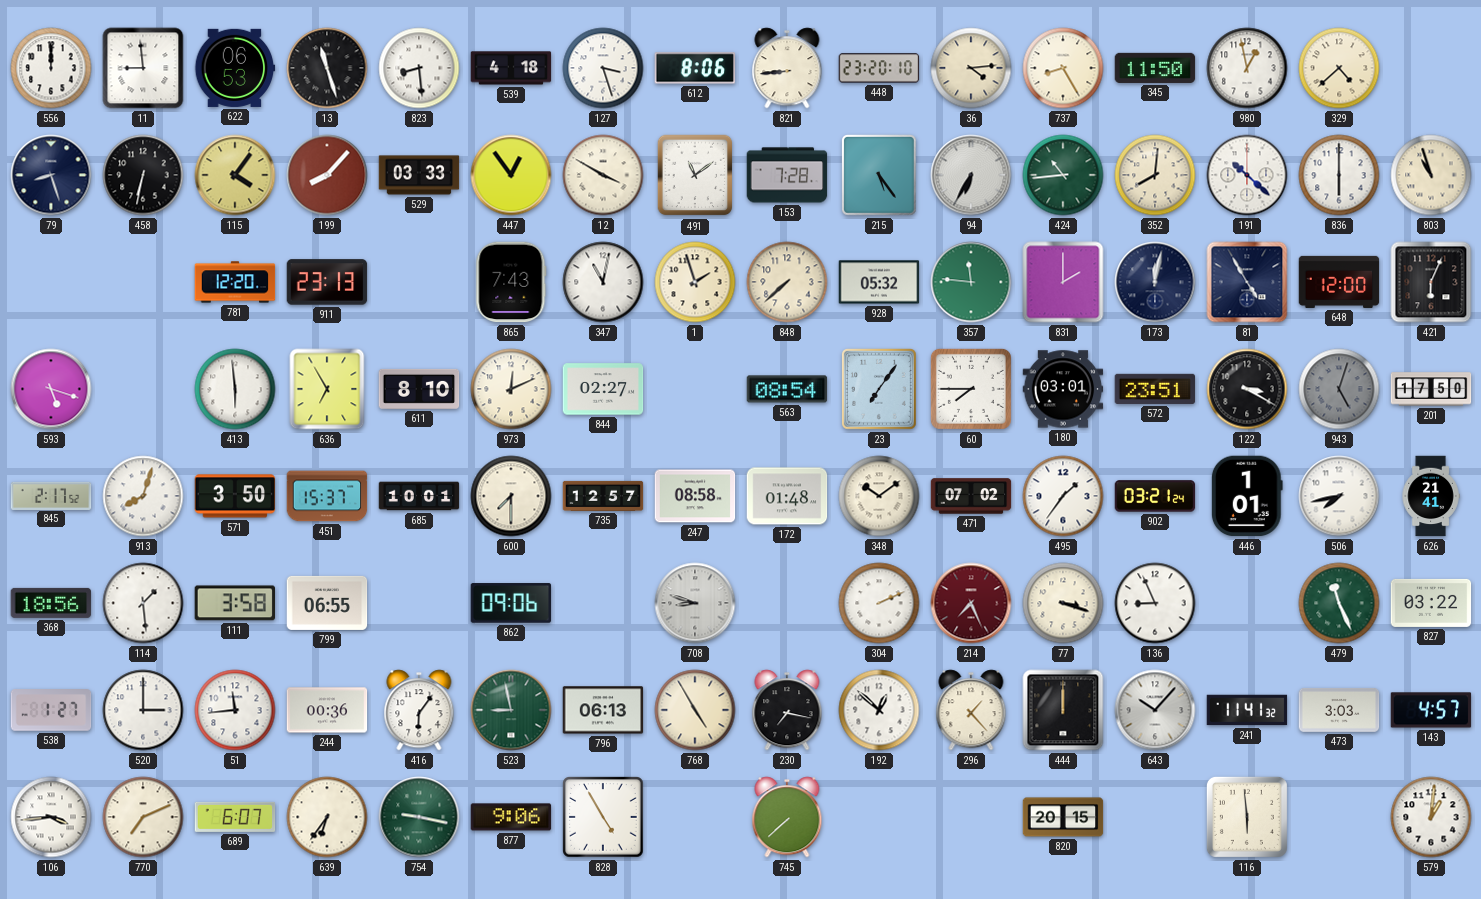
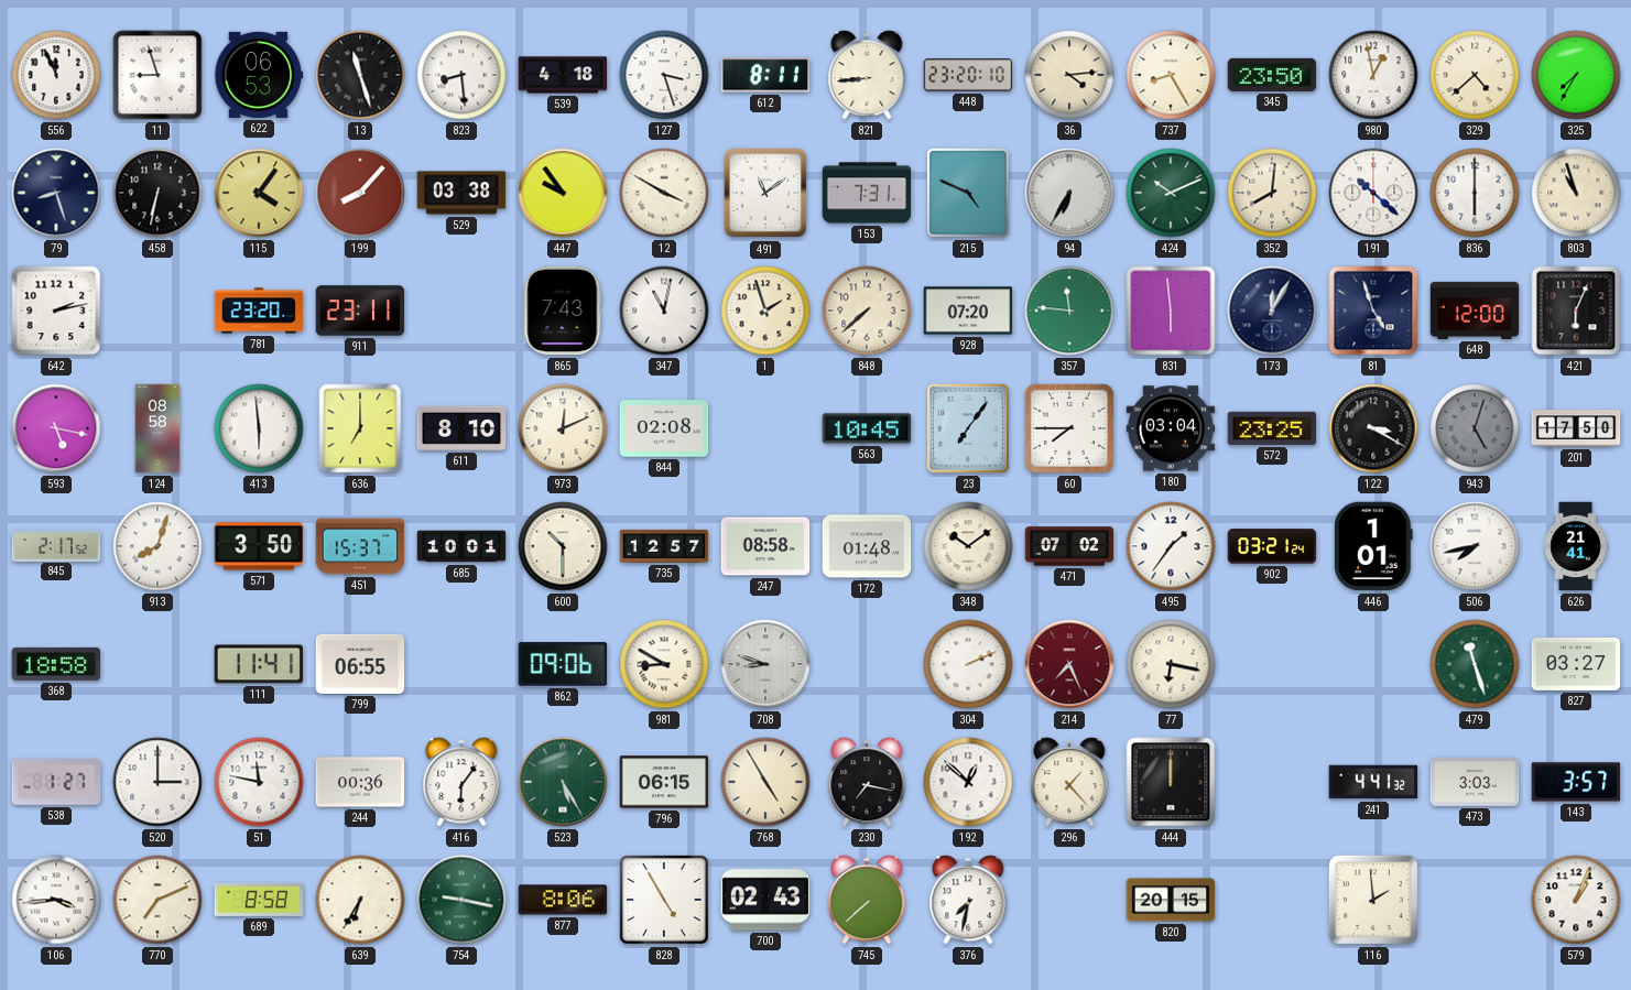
556: 12:00 -> 11:56 (56, 75)
11: 8:59 -> 8:57 (157, 75)
612: 8:06 -> 8:11 (765, 75)
345: 11:50 -> 23:50 (1272, 75)
325: none -> 7:35 (1576, 75)
529: 03:33 -> 03:38 (461, 193)
447: 12:54 -> 9:54 (563, 193)
153: 7:28 -> 7:31 (867, 193)
215: 5:24 -> 4:49 (968, 194)
424: 10:44 -> 10:11 (1171, 193)
642: none -> 2:13 (56, 311)
781: 12:20 -> 23:20 (259, 311)
911: 23:13 -> 23:11 (360, 311)
928: 05:32 -> 07:20 (968, 311)
831: 2:00 -> 5:59 (1171, 311)
173: 12:02 -> 12:05 (1272, 311)
81: 4:55 -> 4:57 (1373, 311)
593: 5:18 -> 5:17 (56, 428)
124: none -> 08:58 (157, 428)
636: 6:55 -> 7:00 (360, 428)
844: 02:27 -> 02:08 (664, 428)
563: 08:54 -> 10:45 (867, 428)
180: 03:01 -> 03:04 (1171, 428)
572: 23:51 -> 23:25 (1272, 428)
600: 7:30 -> 10:30 (563, 546)
368: 18:56 -> 18:58 (56, 664)
114: 1:29 -> none (143, 603)
111: 3:58 -> 11:41 (259, 664)
981: none -> 8:50 (664, 664)
77: 3:18 -> 6:17 (1171, 664)
136: 8:56 -> none (1155, 603)
479: 11:26 -> 11:27 (1475, 664)
827: 03:22 -> 03:27 (1576, 664)
51: 11:44 -> 11:47 (259, 782)
523: 8:58 -> 5:25 (563, 782)
796: 06:13 -> 06:15 (664, 782)
643: 10:07 -> none (1155, 710)
241: 11:41 -> 4:41 (1373, 782)
143: 4:57 -> 3:57 (1576, 782)
689: 6:07 -> 8:58 (259, 900)
639: 6:36 -> 6:35 (360, 900)
877: 9:06 -> 8:06 (563, 900)
700: none -> 02:43 (765, 900)
376: none -> 7:32 (968, 900)
116: 5:59 -> 1:59 (1373, 900)
579: 1:01 -> 1:04 (1576, 900)
